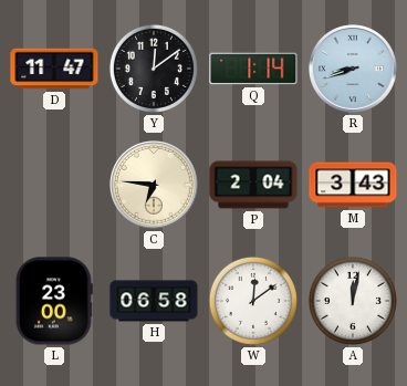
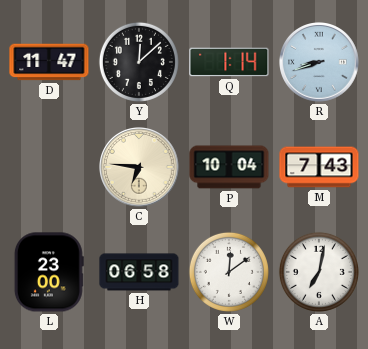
Y: 12:09 -> 12:08 (139, 62)
P: 2:04 -> 10:04 (229, 167)
M: 3:43 -> 7:43 (319, 167)
A: 12:02 -> 7:02 (319, 272)
